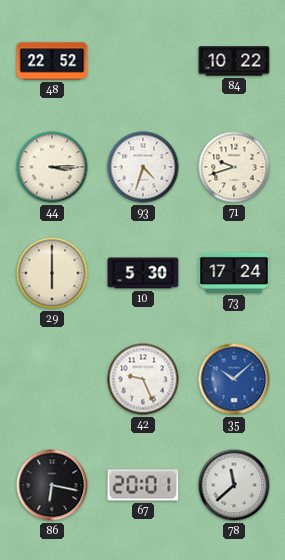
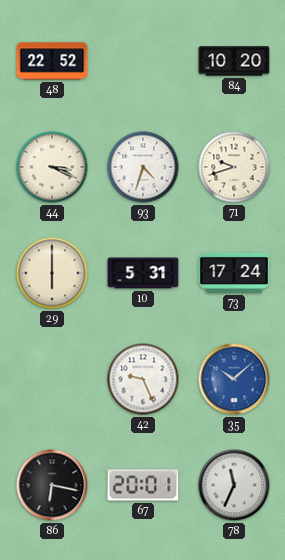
84: 10:22 -> 10:20 (234, 61)
44: 3:15 -> 3:19 (52, 167)
10: 5:30 -> 5:31 (143, 273)
78: 11:38 -> 11:34 (234, 485)
